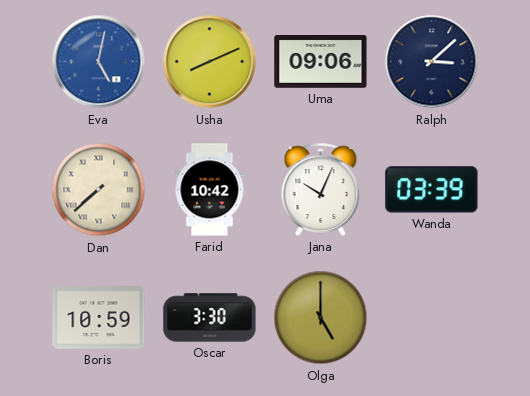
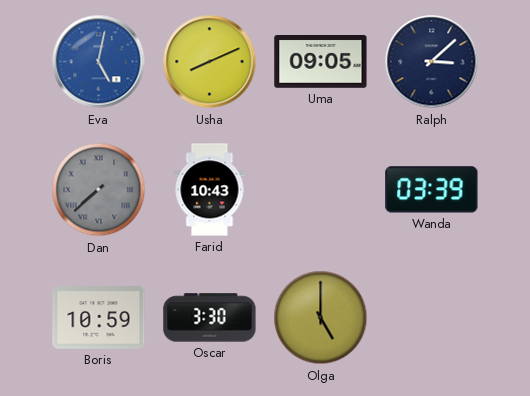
Uma: 09:06 -> 09:05 (321, 62)
Dan dial: cream -> grey (99, 190)
Farid: 10:42 -> 10:43 (210, 190)
Jana: 10:04 -> none (321, 189)
